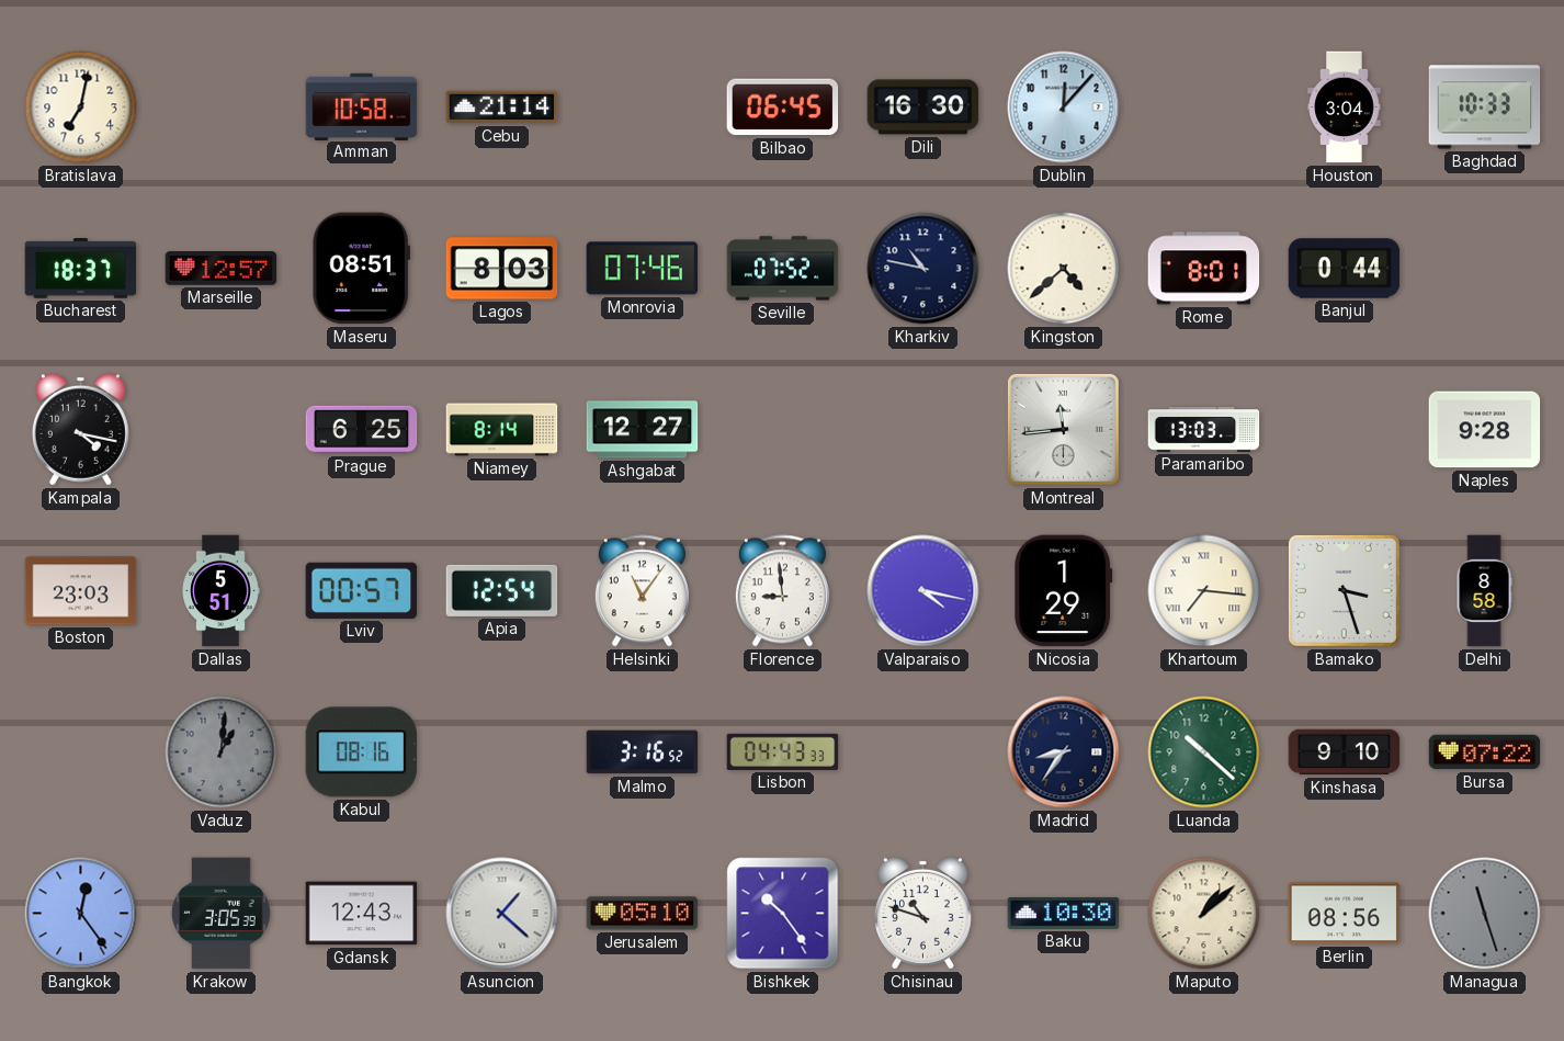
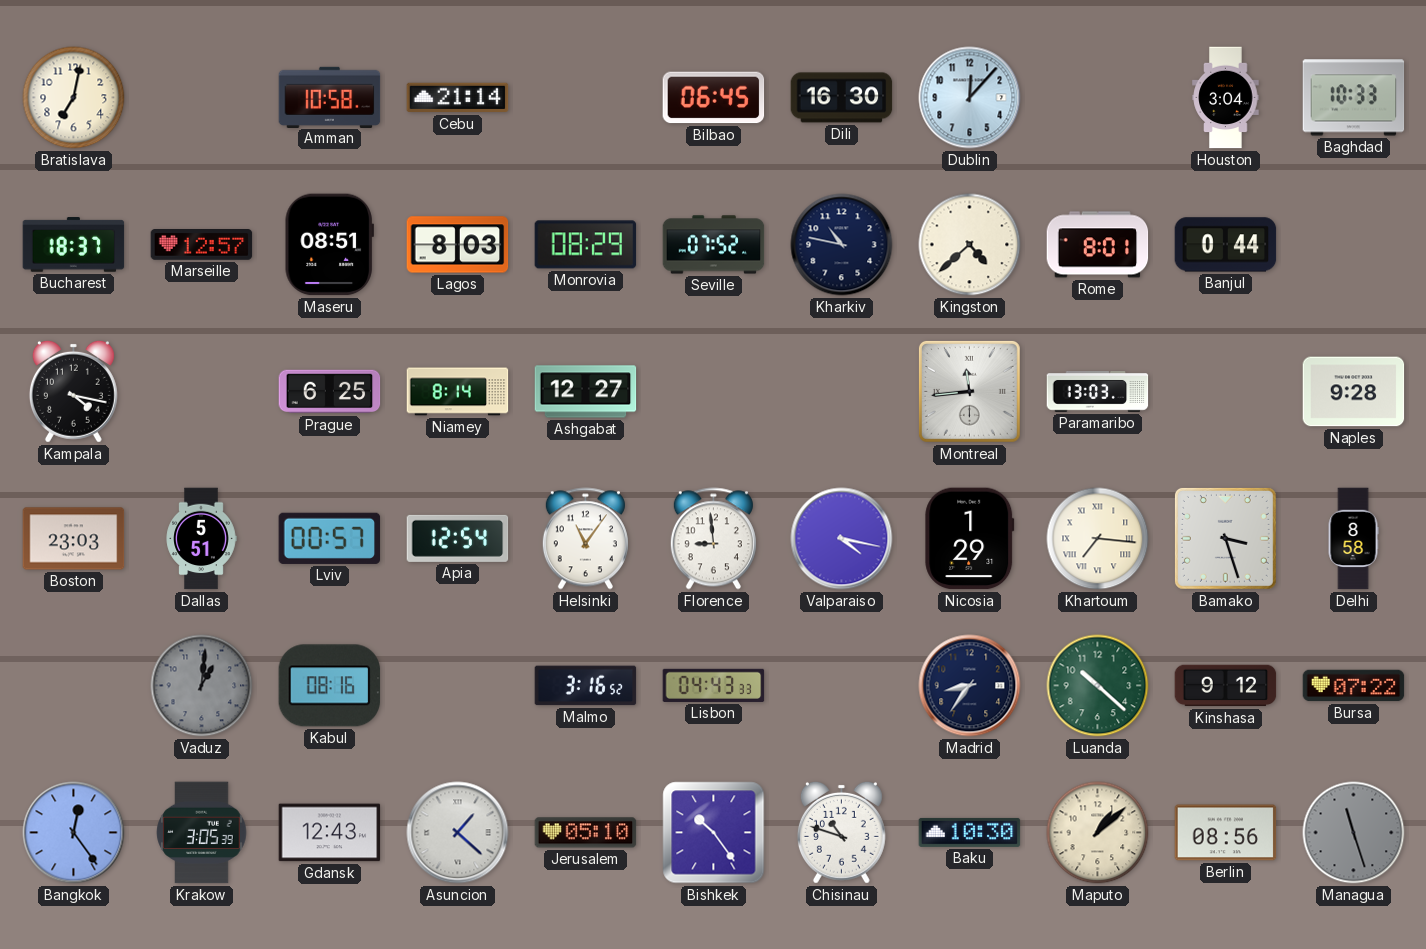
Monrovia: 07:46 -> 08:29 (586, 245)
Kinshasa: 9:10 -> 9:12 (1226, 686)
